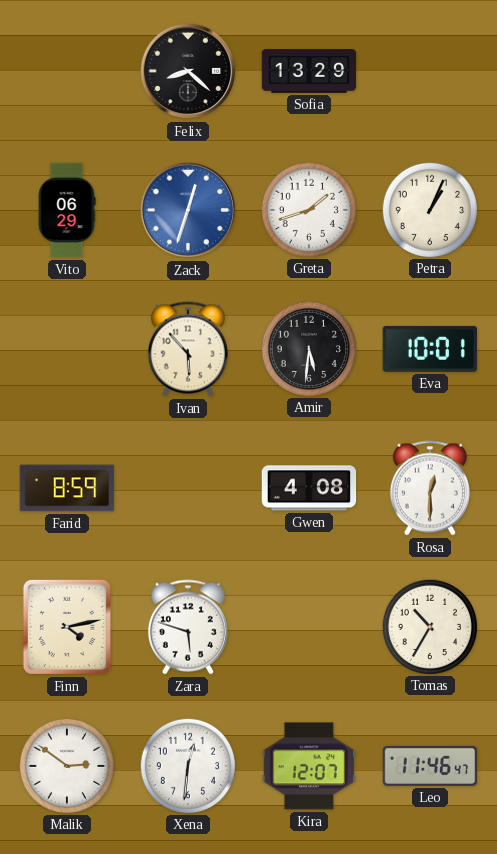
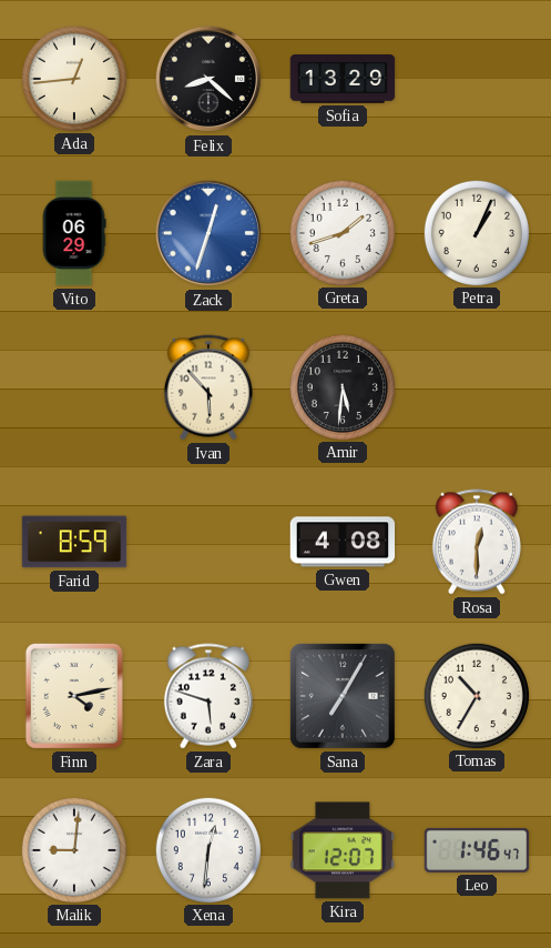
Ada: none -> 12:44 (73, 78)
Eva: 10:01 -> none (429, 349)
Sana: none -> 7:05 (343, 696)
Malik: 2:51 -> 9:01 (73, 849)
Leo: 11:46 -> 1:46 (477, 850)
